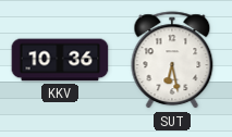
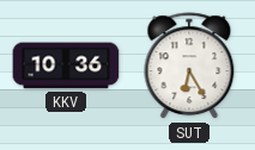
SUT: 6:28 -> 6:25 (189, 67)
